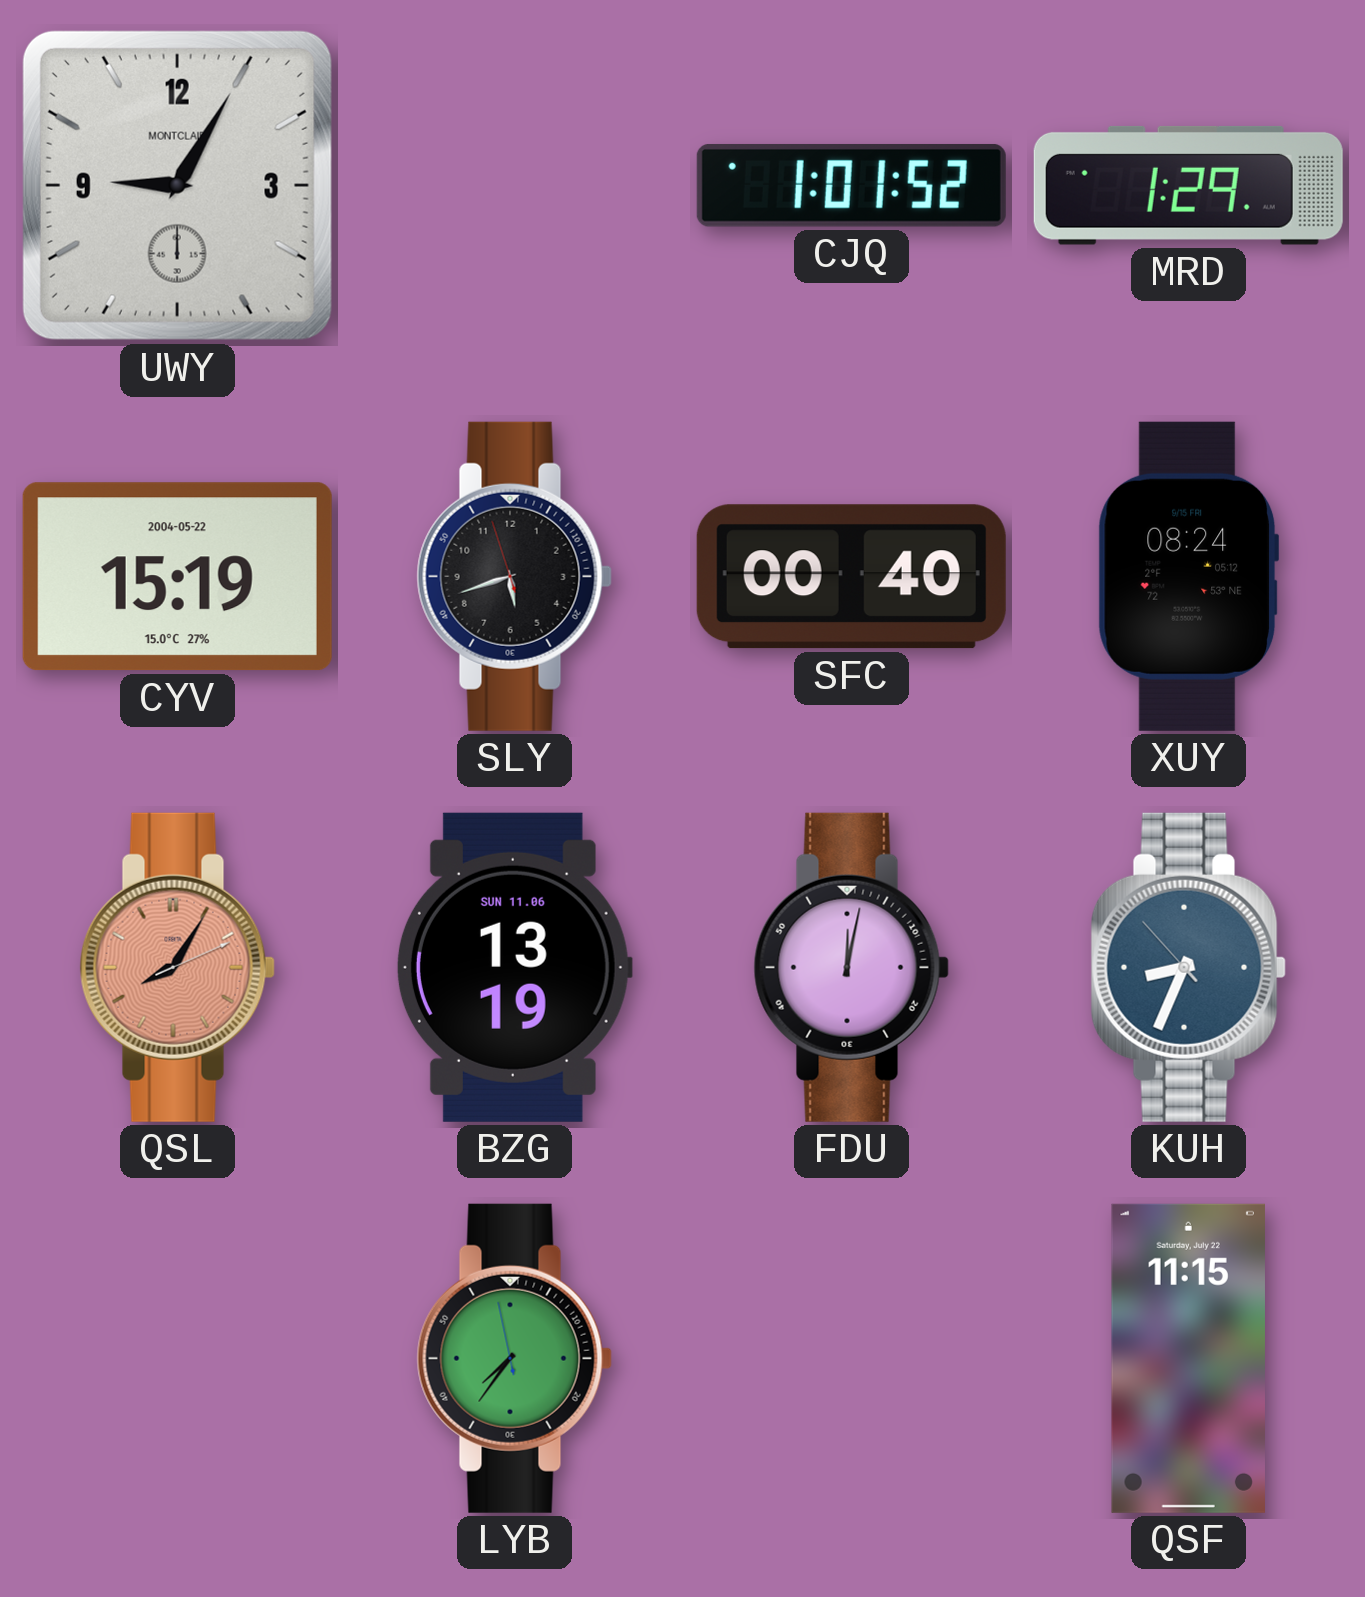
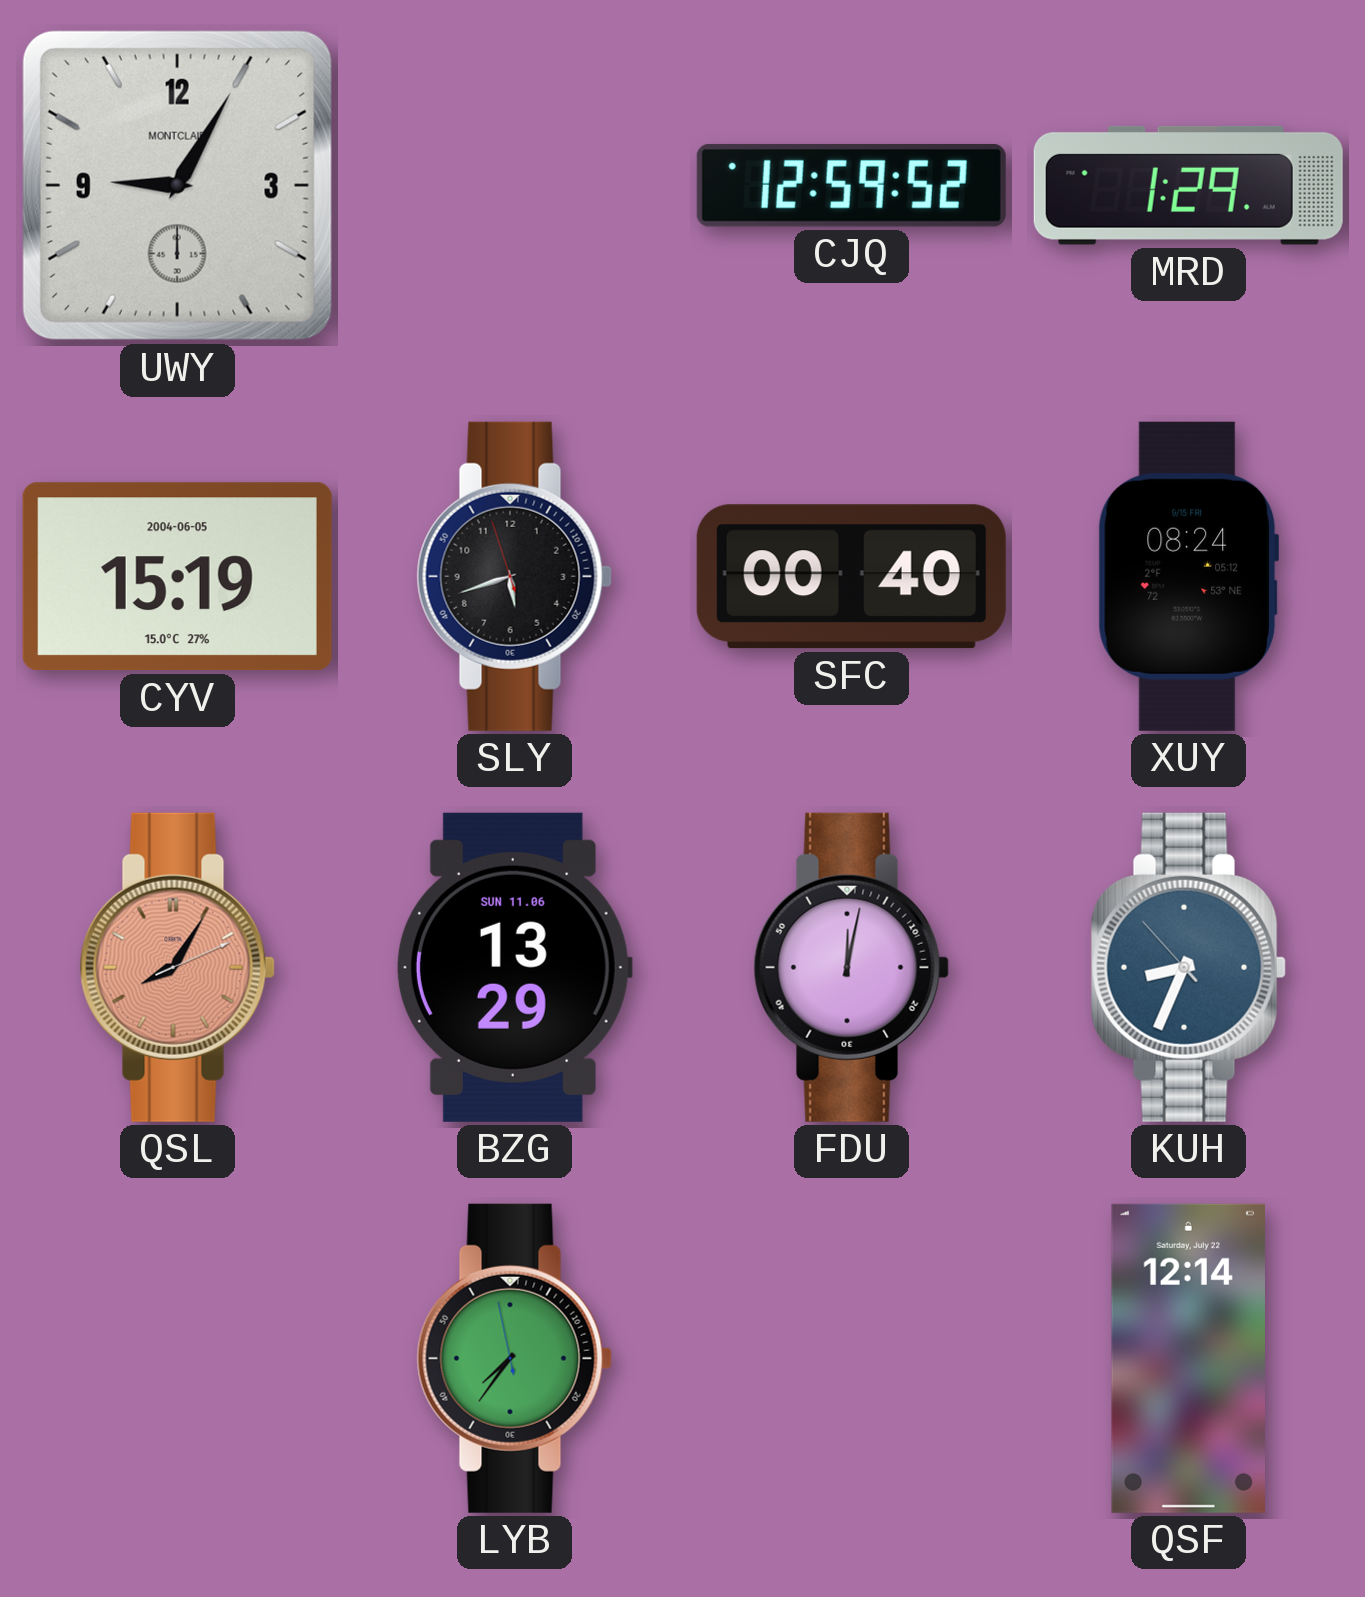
CJQ: 1:01 -> 12:59 (851, 185)
CYV date: 2004-05-22 -> 2004-06-05 (177, 577)
BZG: 13:19 -> 13:29 (514, 967)
QSF: 11:15 -> 12:14 (1188, 1358)
